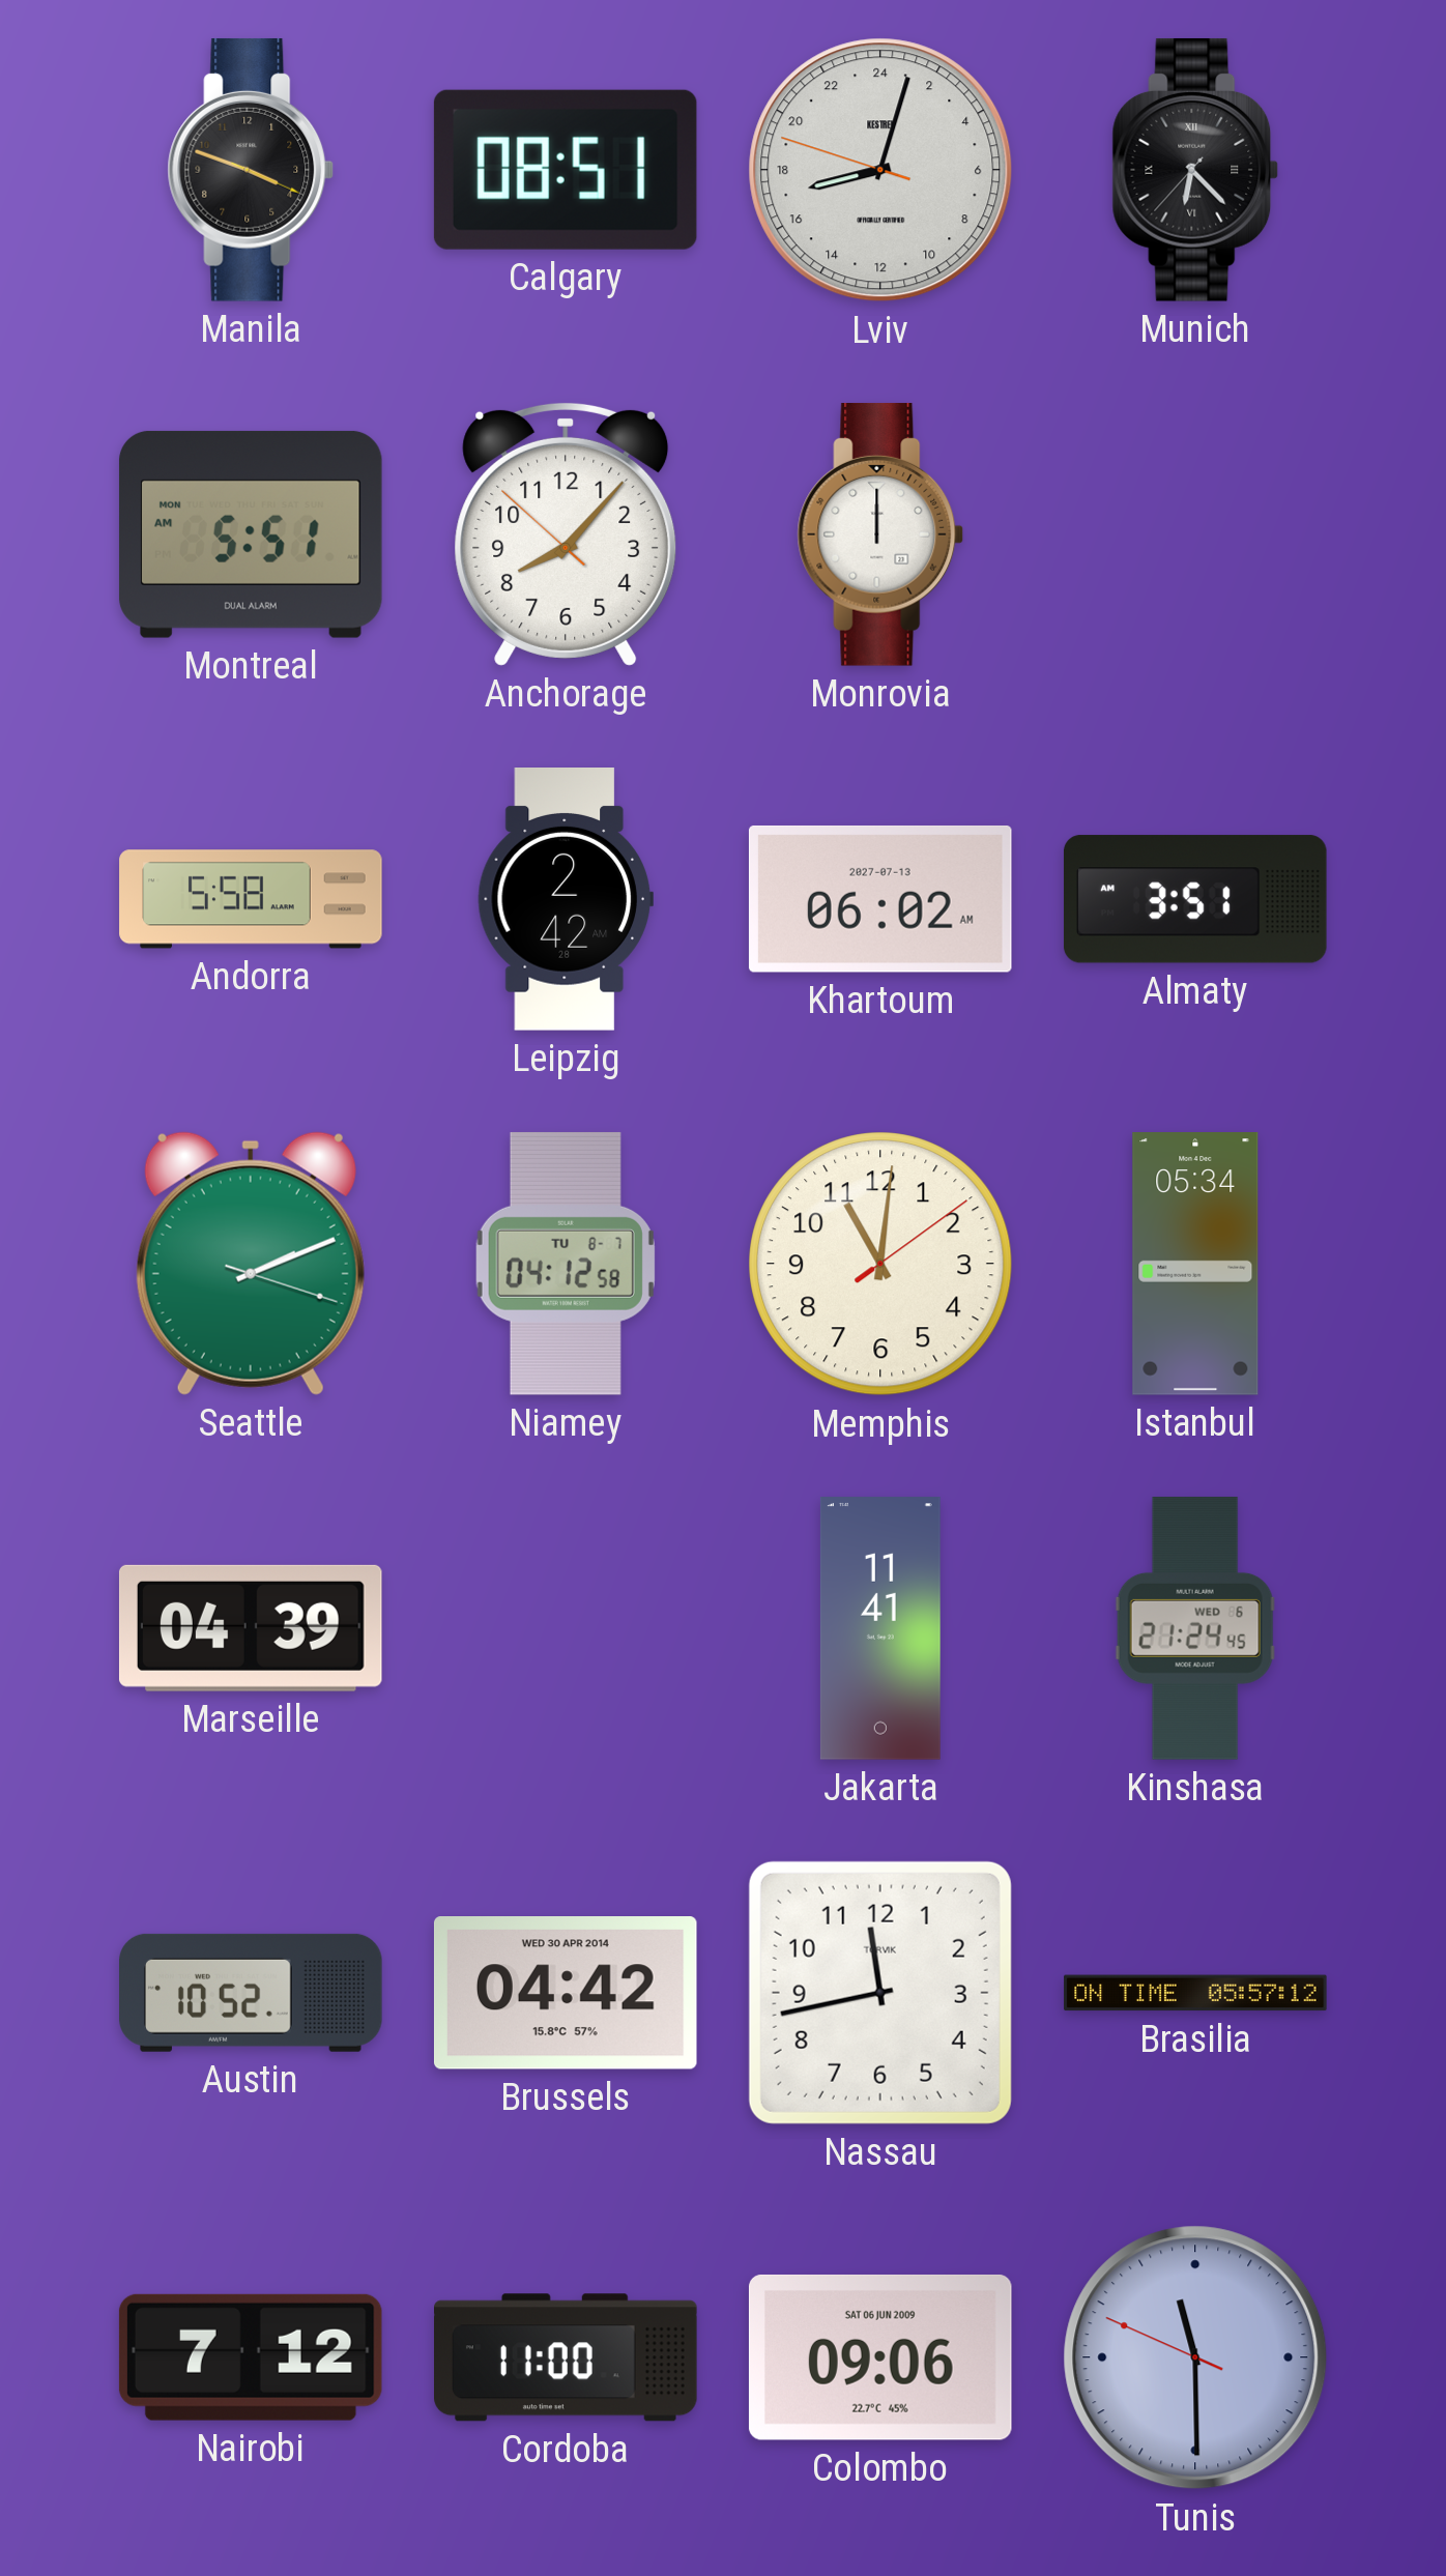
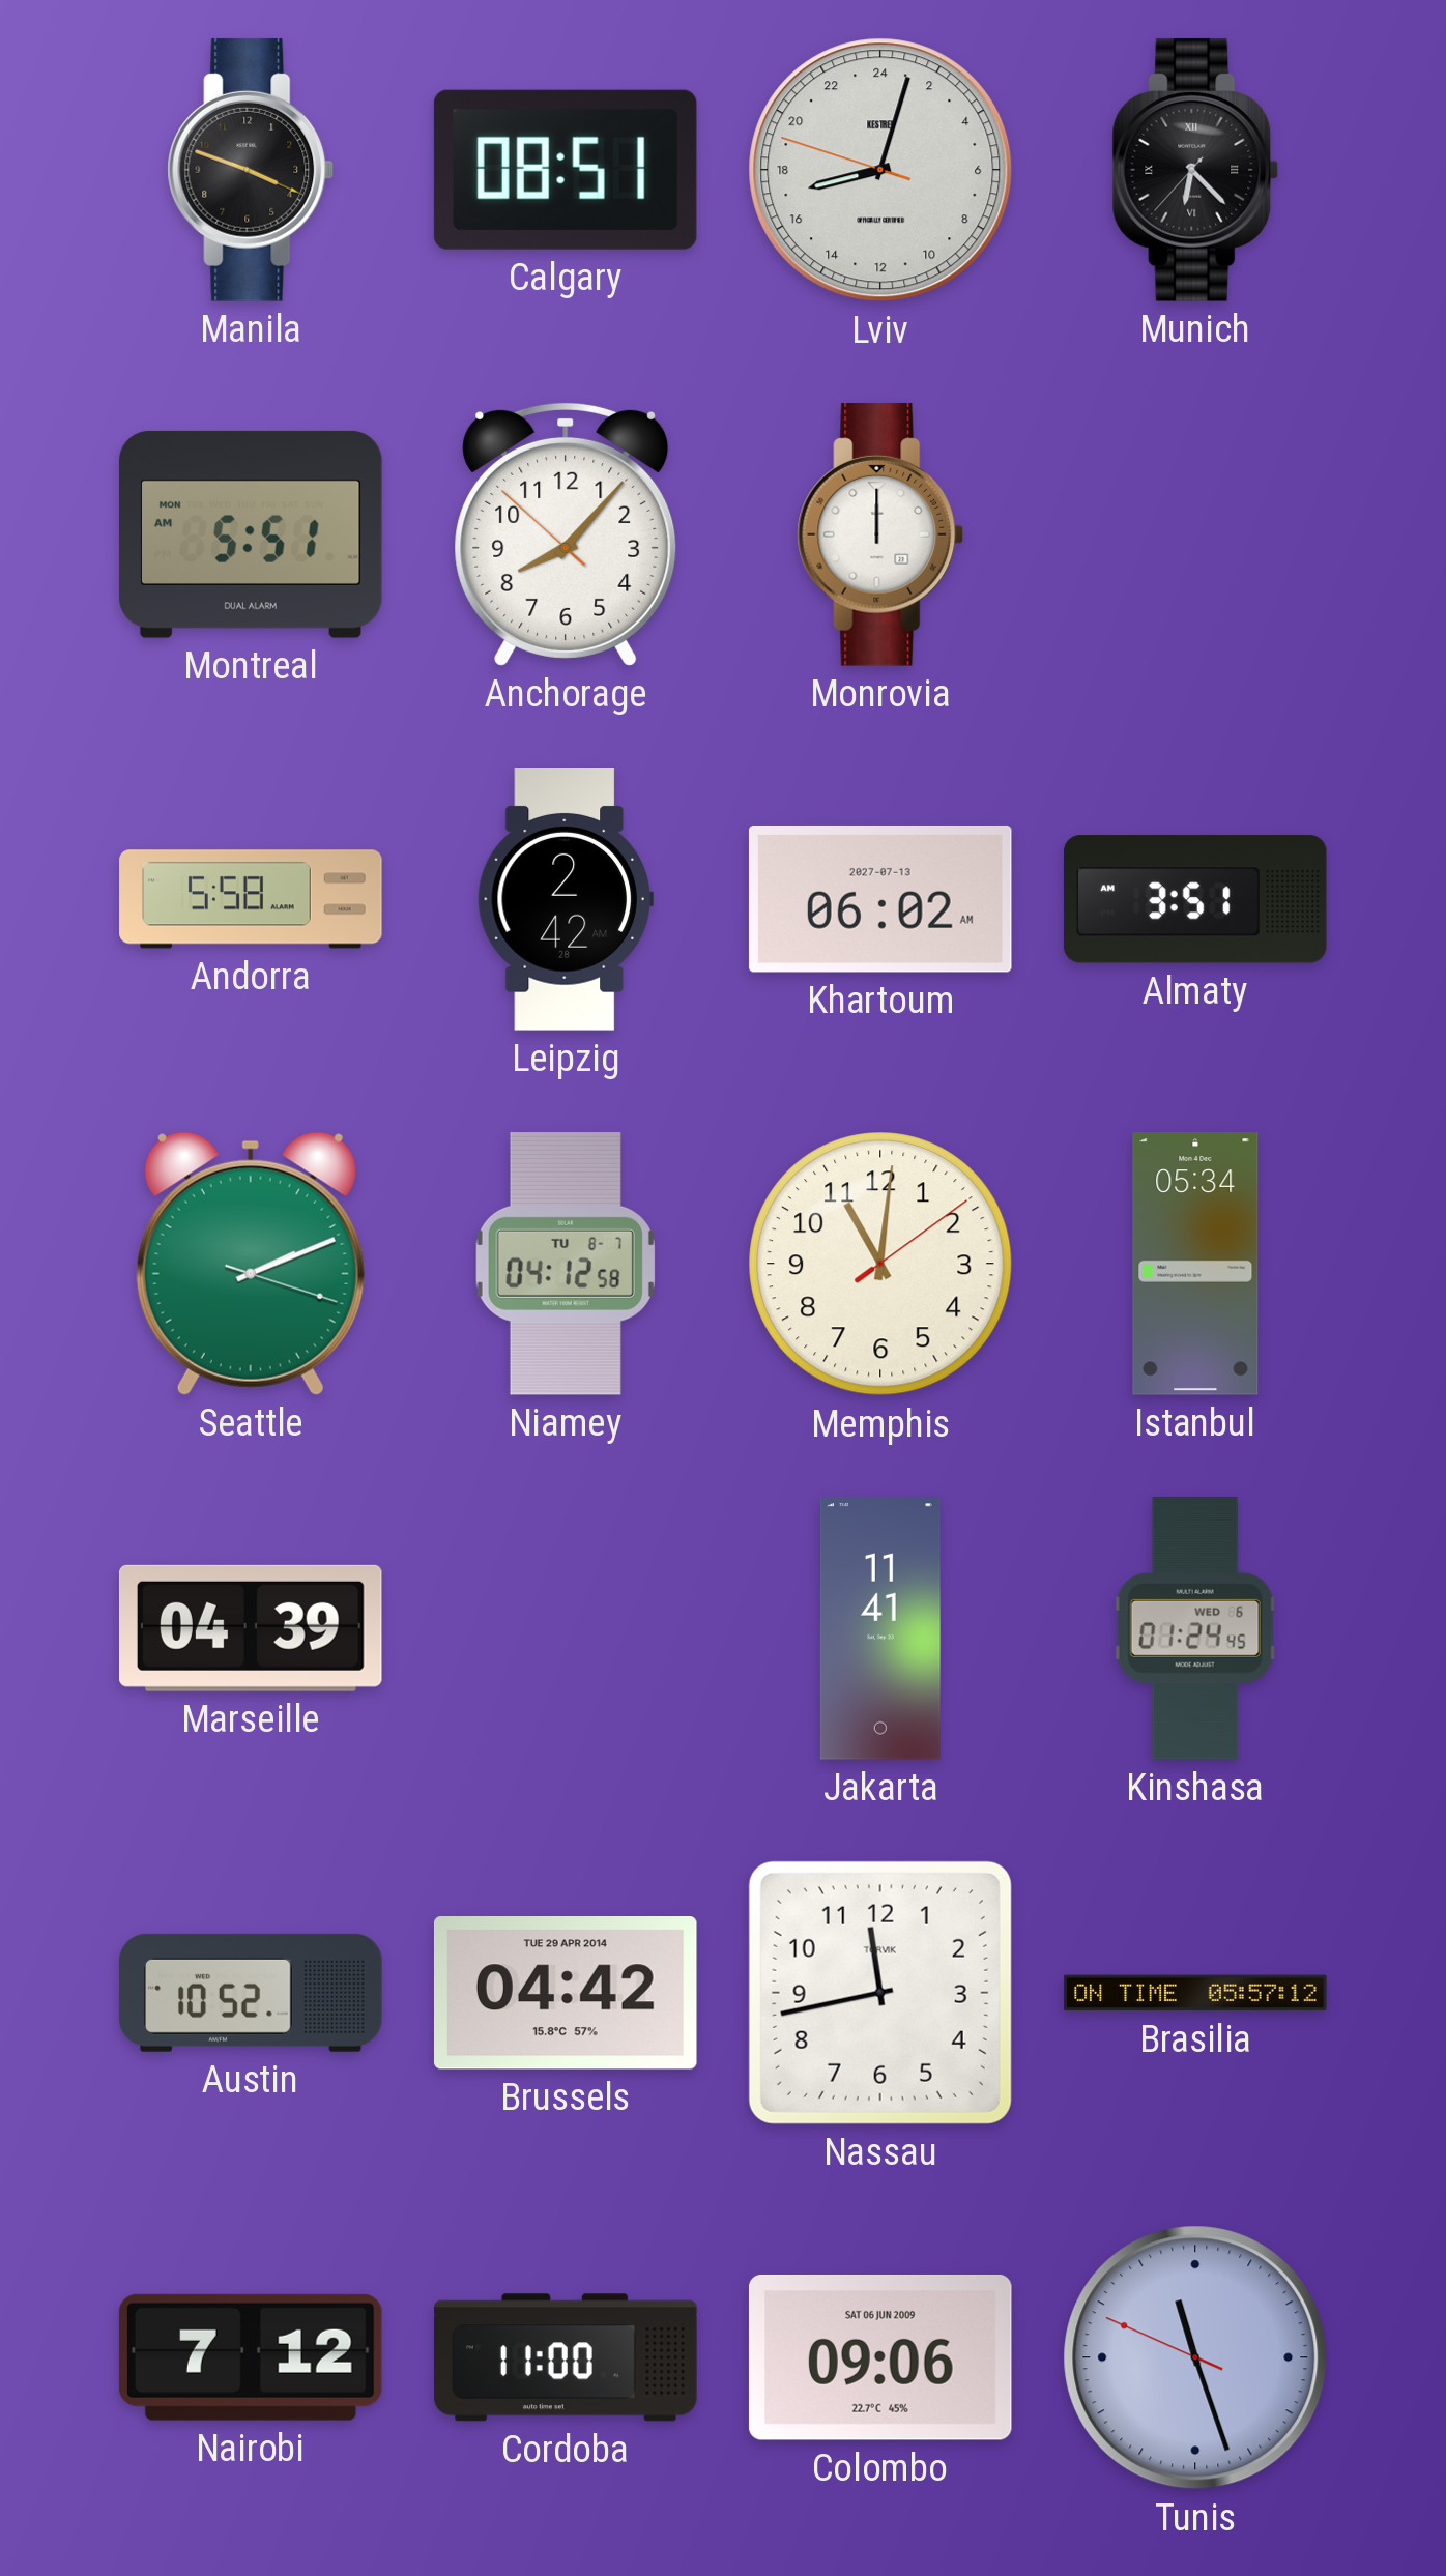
Kinshasa: 21:24 -> 01:24 (1195, 1628)
Brussels date: WED 30 APR 2014 -> TUE 29 APR 2014 (566, 1994)
Tunis: 11:29 -> 11:26 (1195, 2357)
